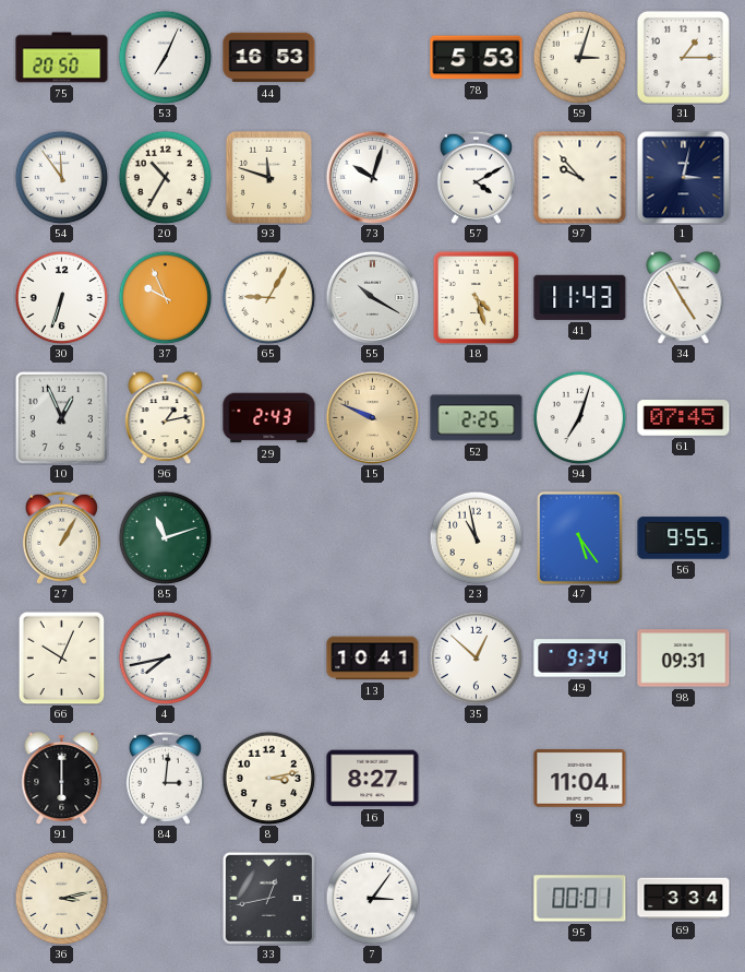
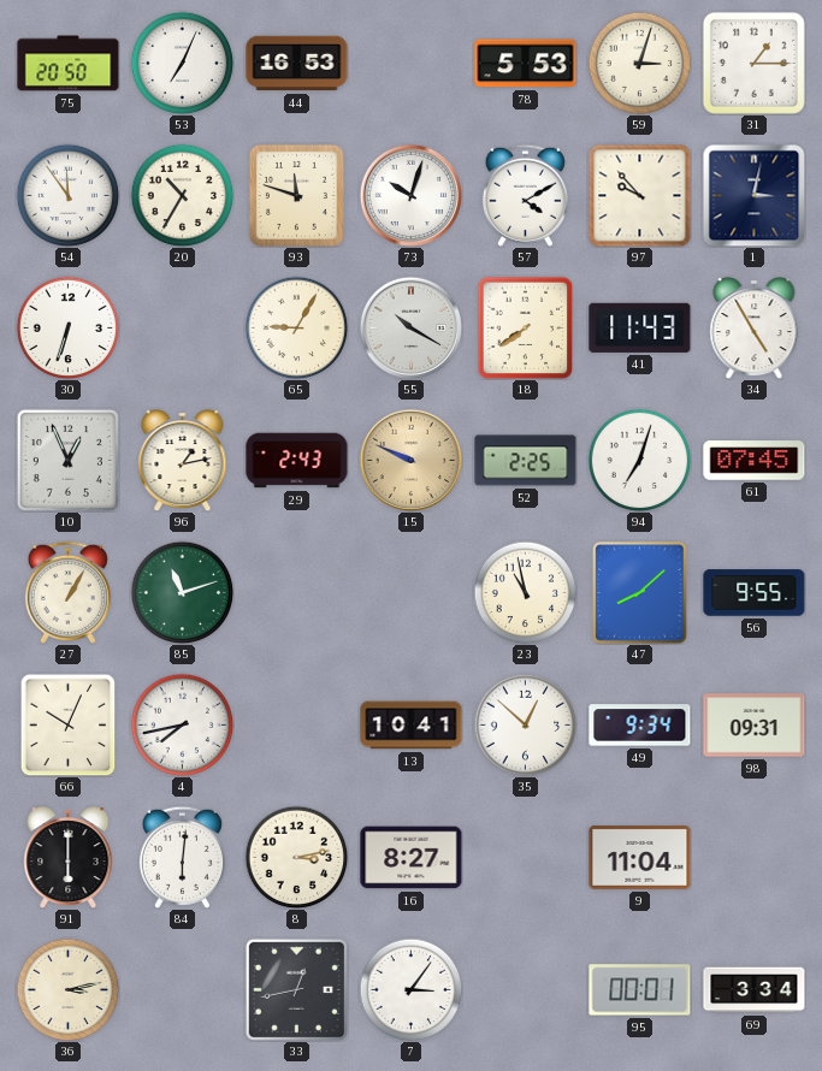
37: 9:56 -> none (165, 297)
18: 4:27 -> 7:39 (526, 327)
47: 5:24 -> 8:08 (640, 593)
84: 3:01 -> 6:01 (182, 857)
